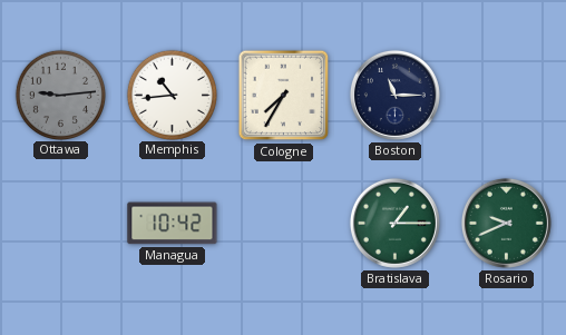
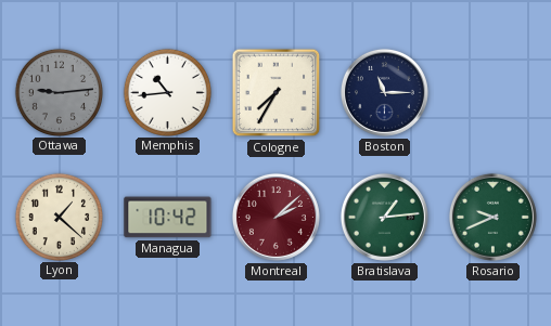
Lyon: none -> 1:22 (59, 217)
Montreal: none -> 2:08 (275, 217)
Bratislava: 1:15 -> 1:14 (384, 217)
